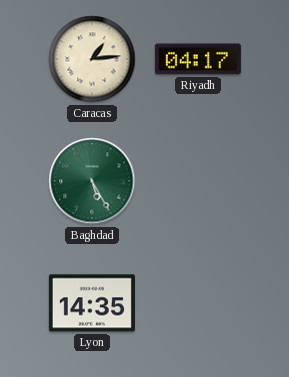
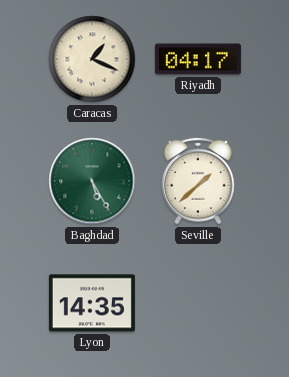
Caracas: 1:14 -> 1:19 (92, 59)
Seville: none -> 1:38 (198, 181)
